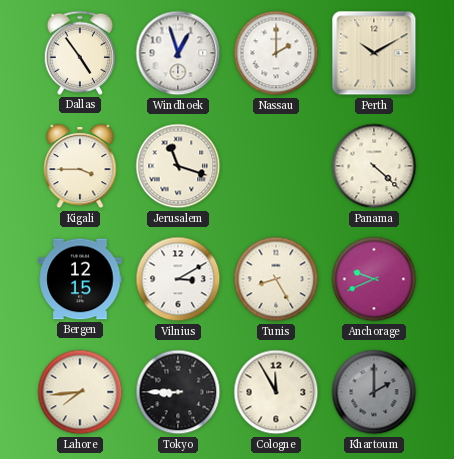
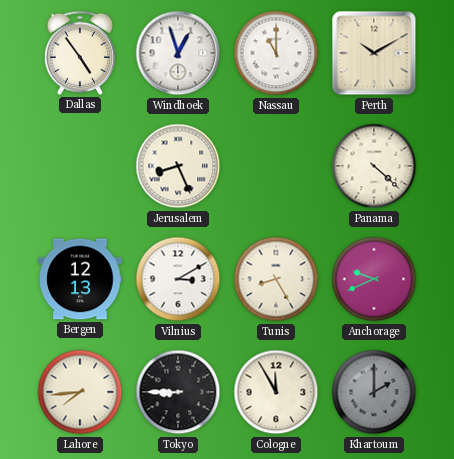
Nassau: 2:00 -> 11:00 (276, 53)
Kigali: 3:45 -> none (80, 166)
Jerusalem: 11:18 -> 8:26 (178, 166)
Bergen: 12:15 -> 12:13 (80, 279)
